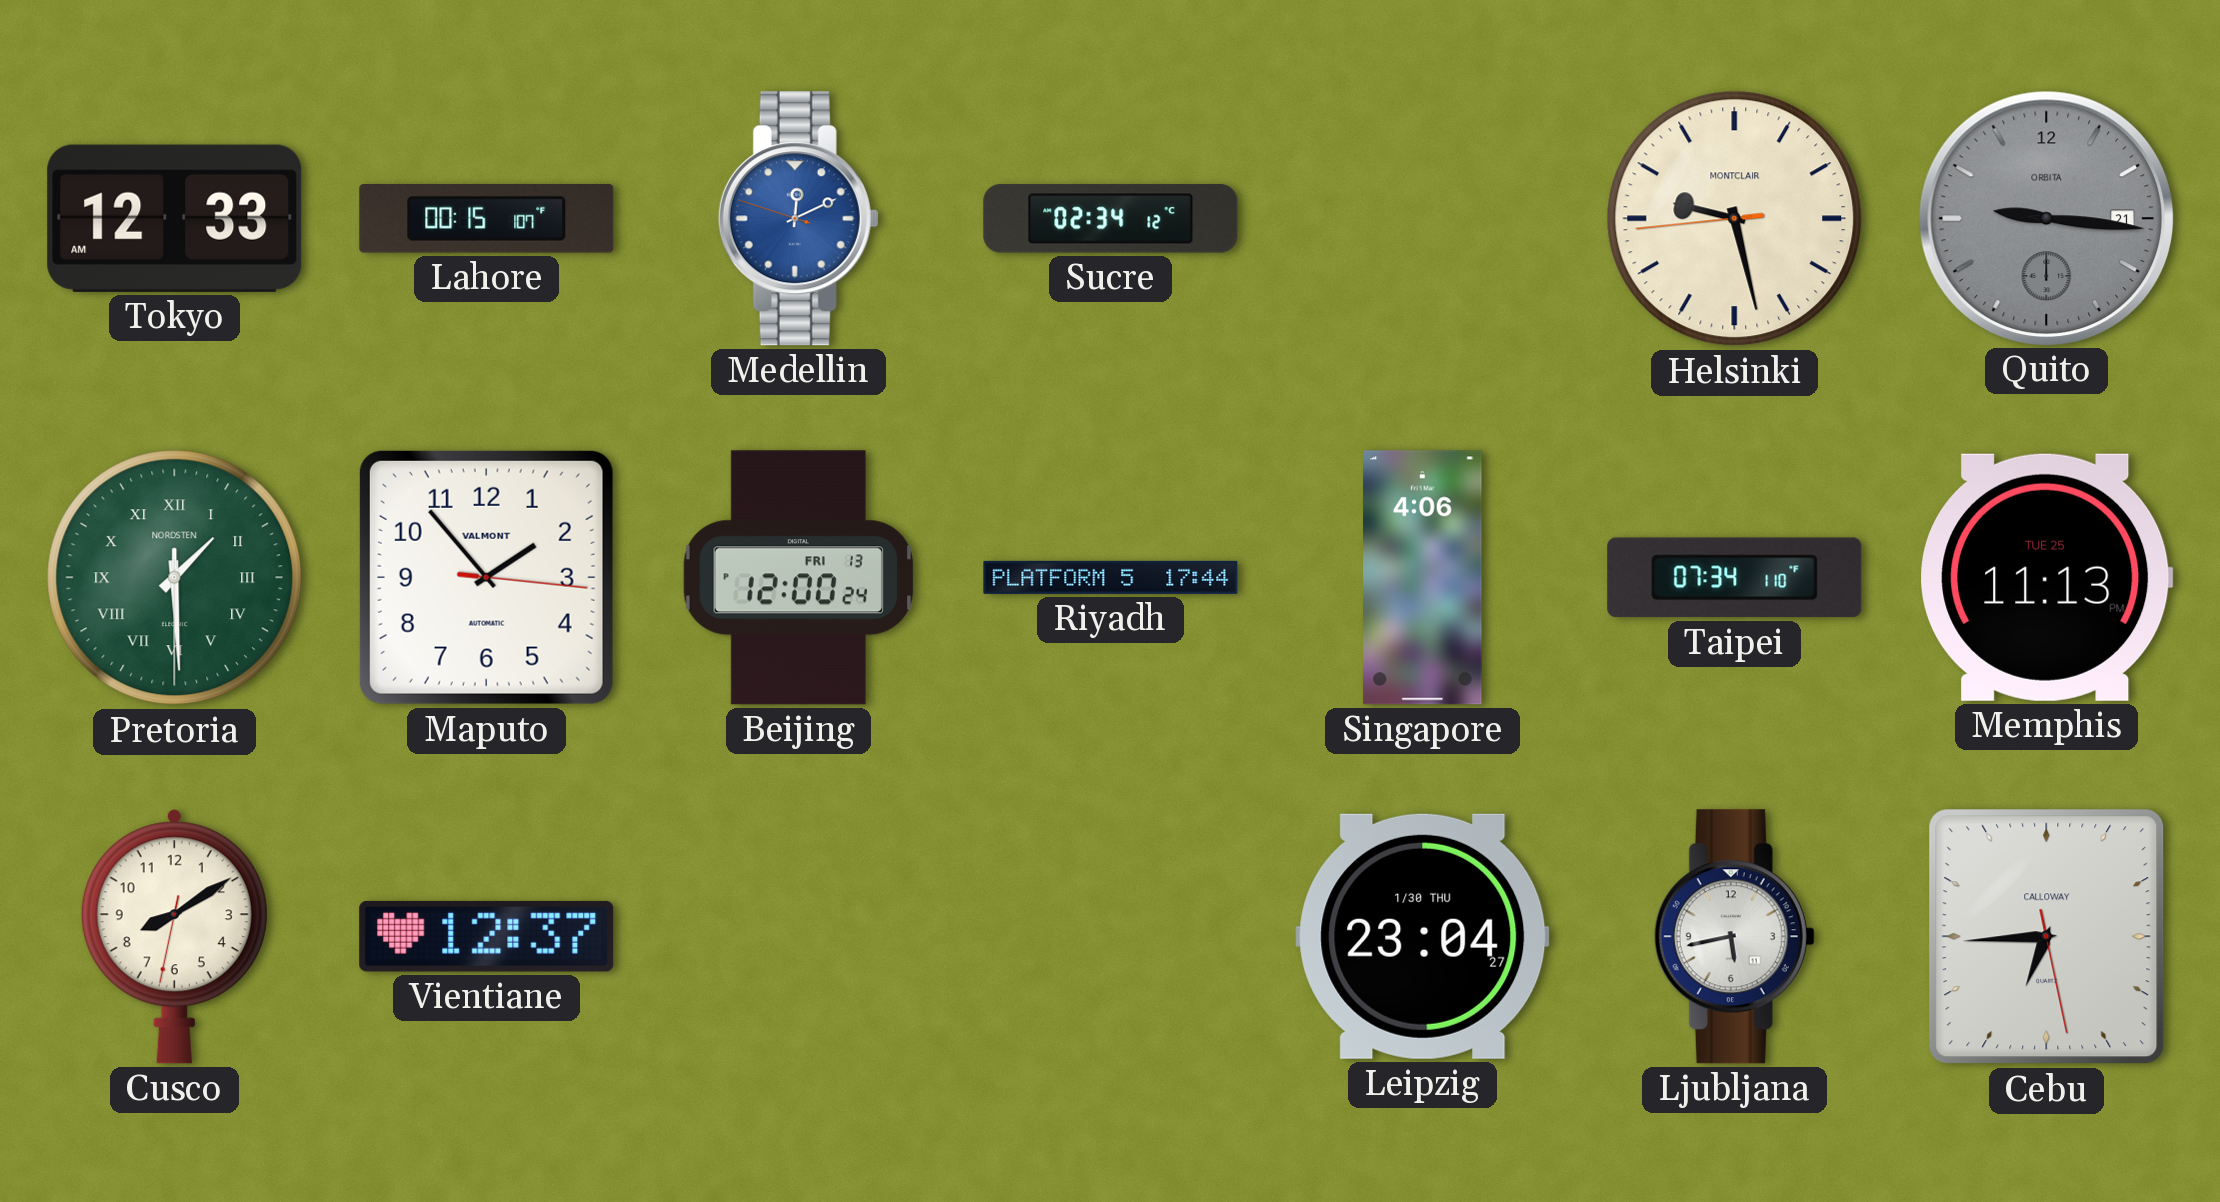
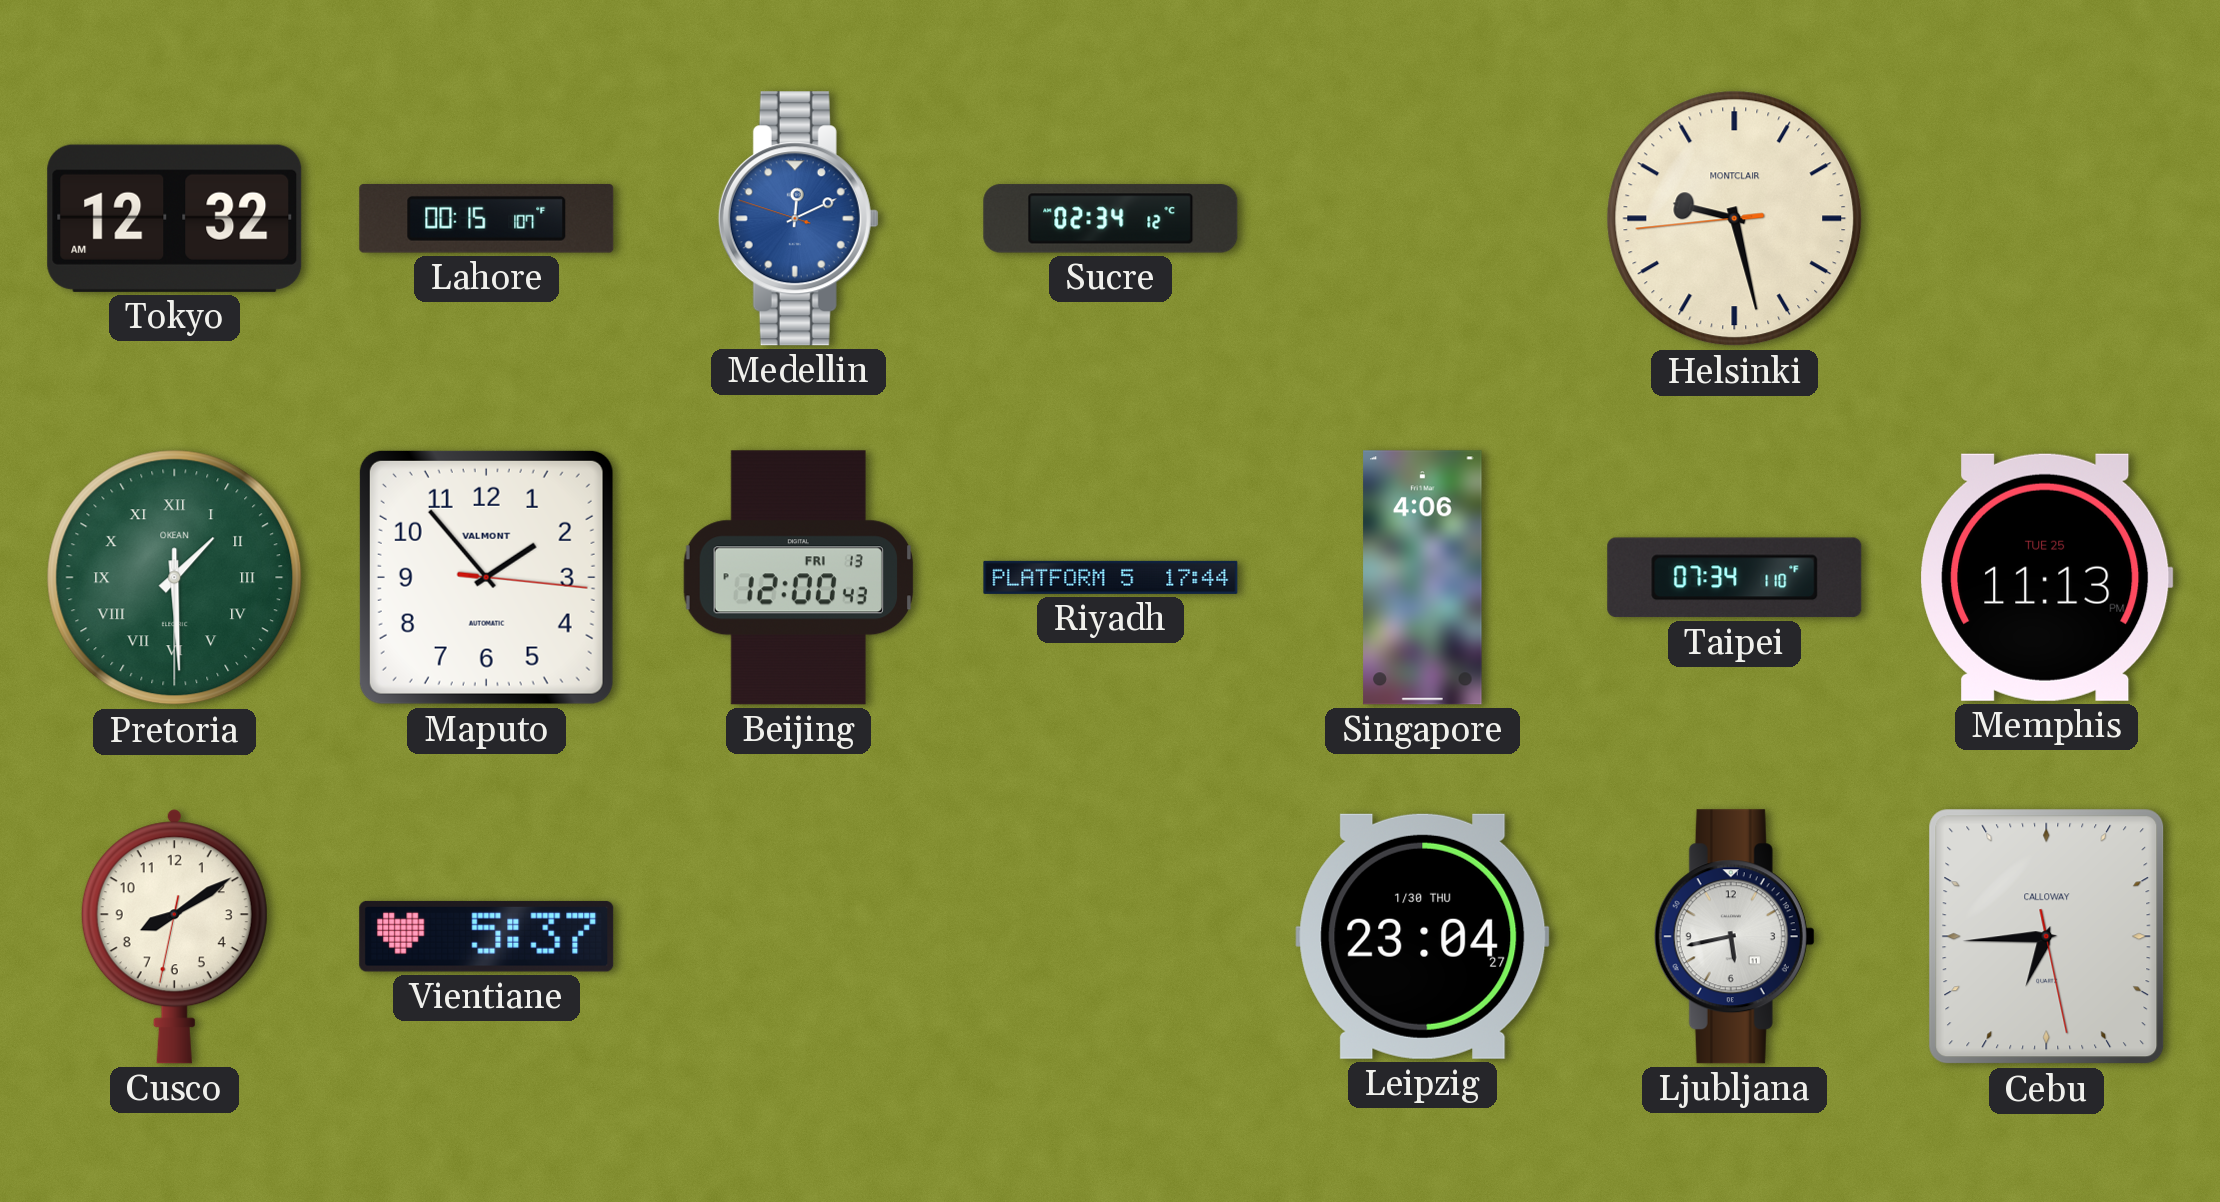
Tokyo: 12:33 -> 12:32 (175, 218)
Quito: 9:16 -> none (2046, 218)
Pretoria brand: NORDSTEN -> OKEAN (175, 578)
Beijing: 12:00:24 -> 12:00:43 (798, 578)
Vientiane: 12:37 -> 5:37 (487, 936)
